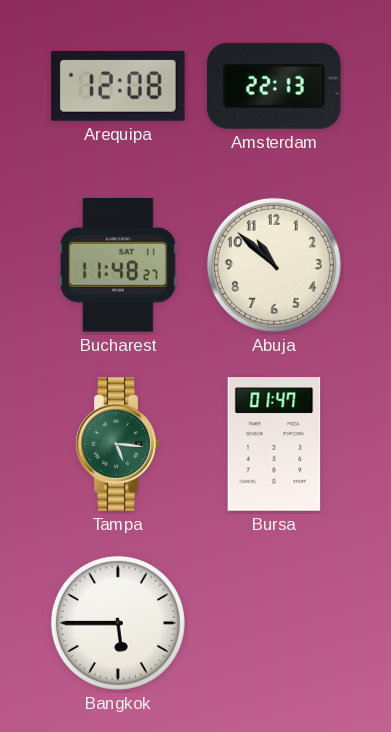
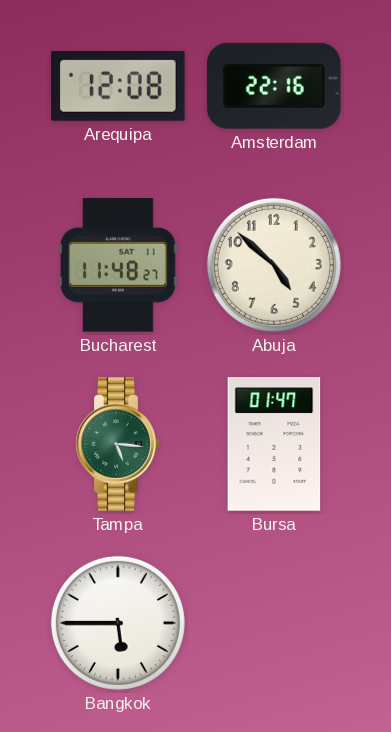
Amsterdam: 22:13 -> 22:16 (274, 86)
Abuja: 10:52 -> 4:52 (274, 265)
